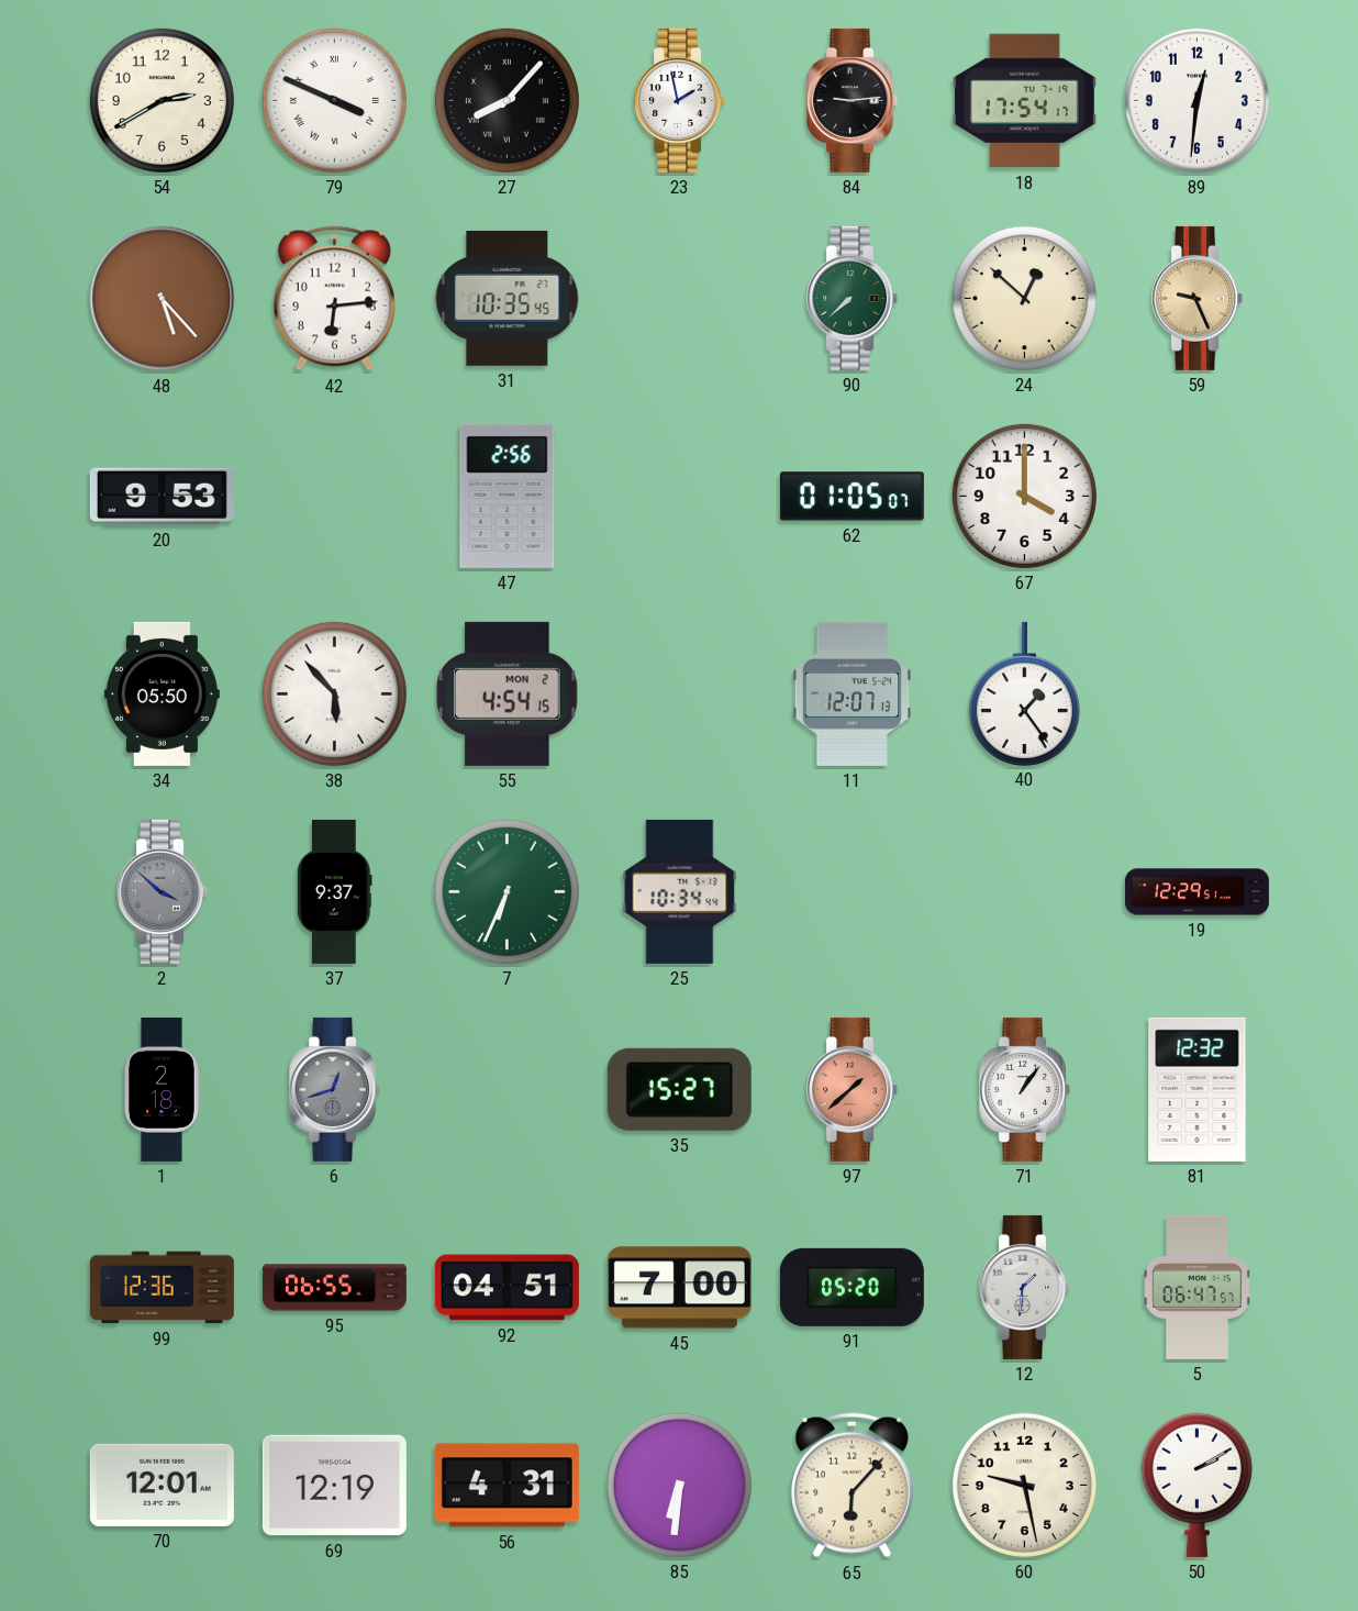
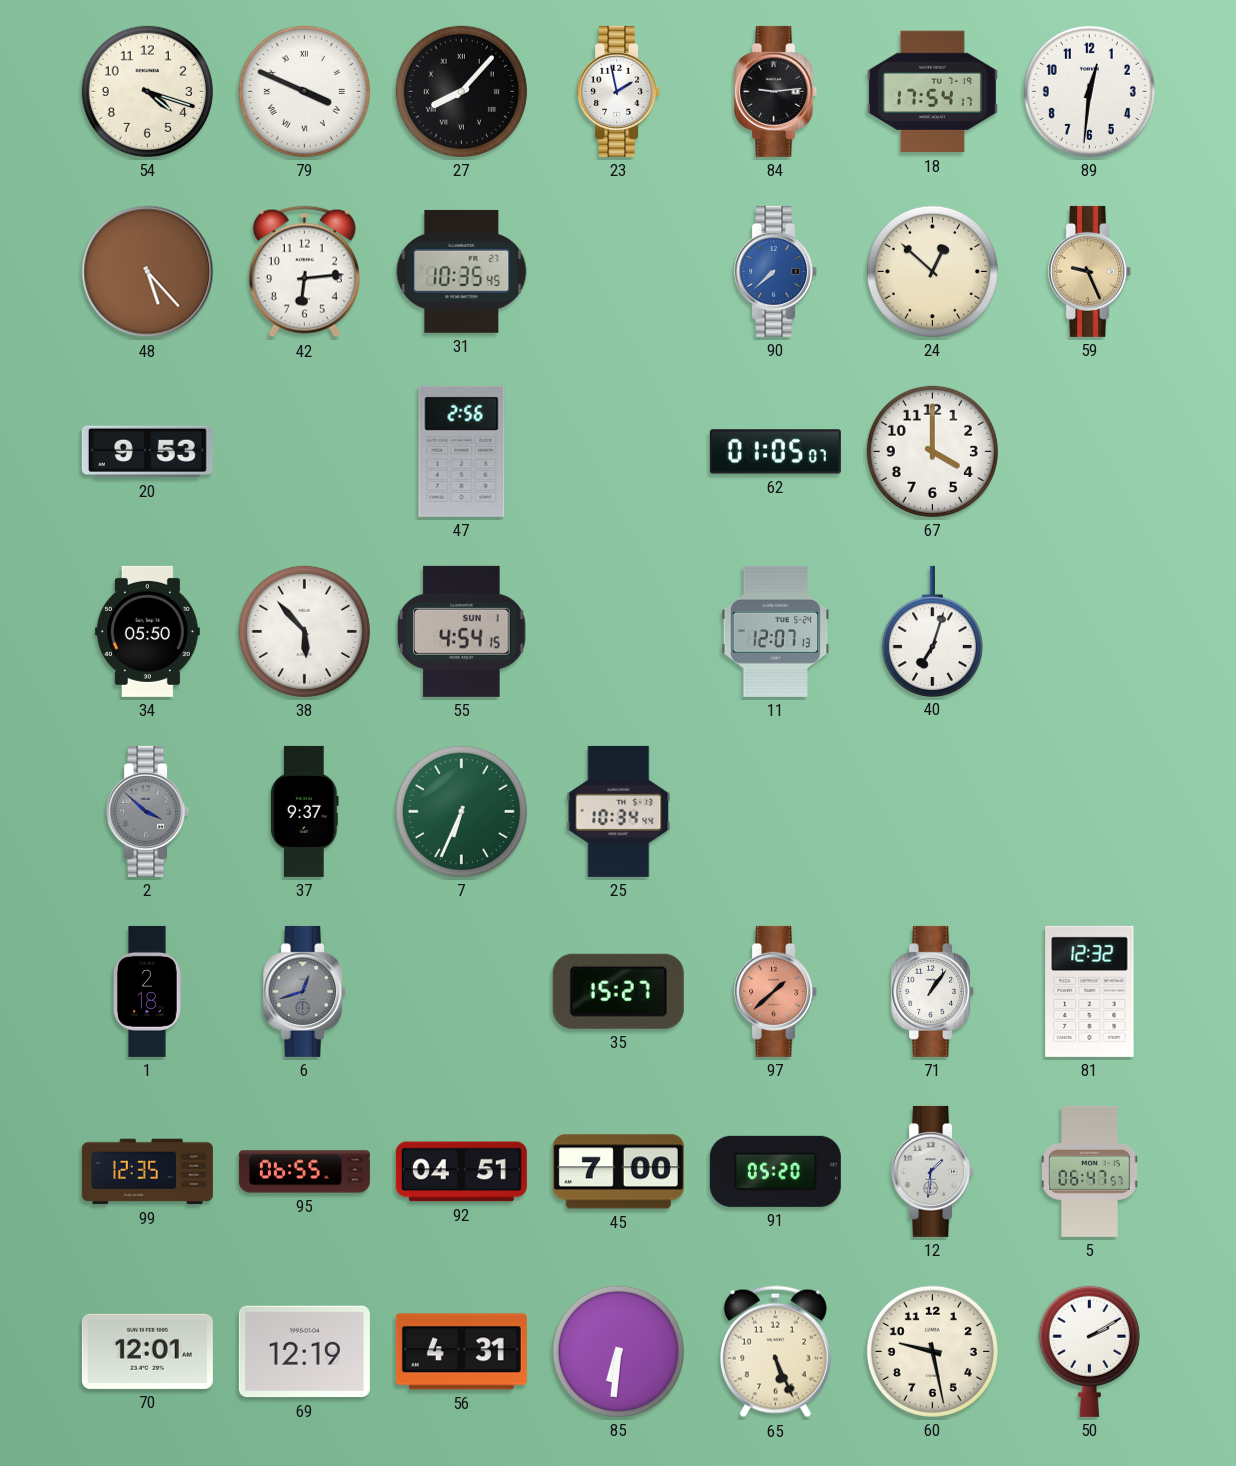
54: 2:40 -> 4:18 (147, 91)
90 dial: green -> blue (776, 271)
55 date: MON 2 -> SUN 1 (462, 631)
40: 1:24 -> 7:03 (932, 631)
19: 12:29 -> none (1196, 892)
99: 12:36 -> 12:35 (147, 1172)
65: 6:07 -> 5:26 (775, 1352)
